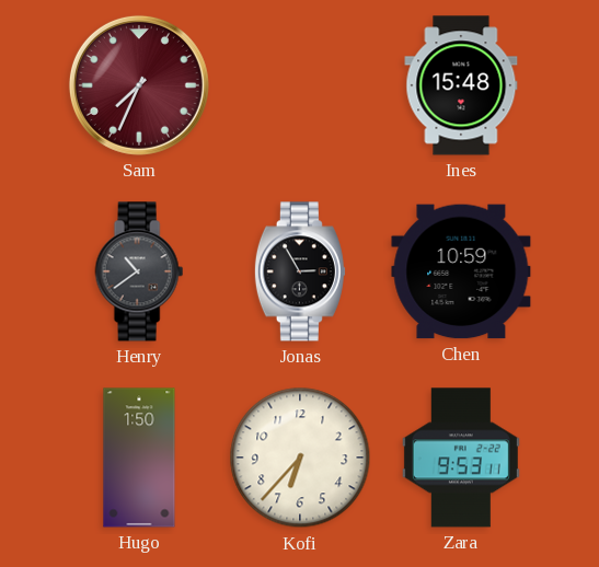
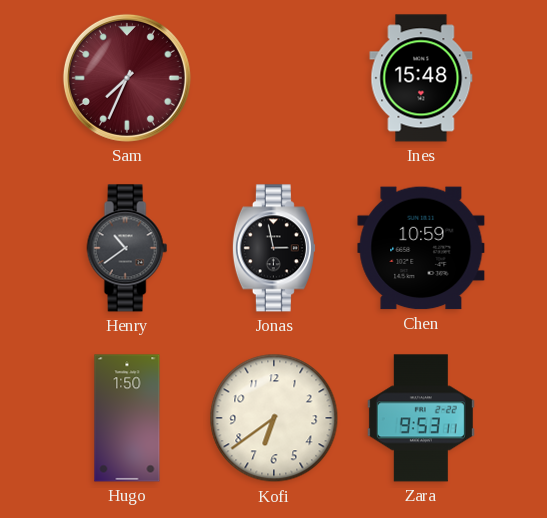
Jonas: 2:55 -> 2:58 (274, 248)
Kofi: 6:37 -> 6:39 (274, 418)
